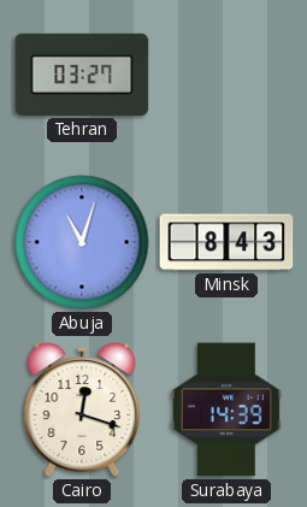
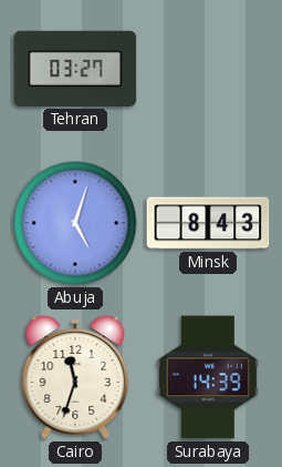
Abuja: 11:03 -> 5:03 (75, 223)
Cairo: 12:18 -> 11:33 (75, 377)
